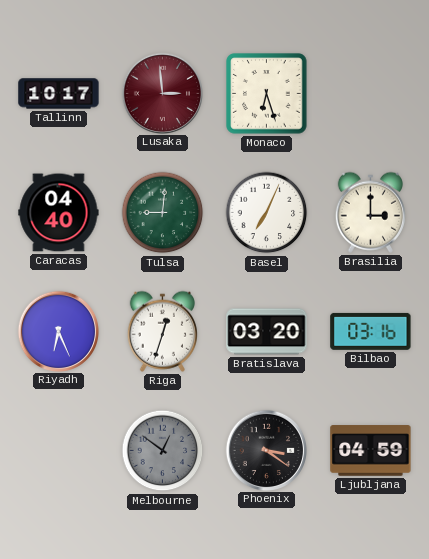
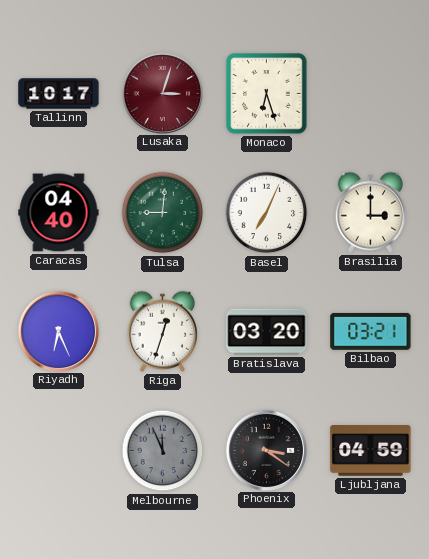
Lusaka: 2:59 -> 3:03 (162, 93)
Bilbao: 03:16 -> 03:21 (371, 331)
Melbourne: 12:51 -> 11:56 (163, 451)
